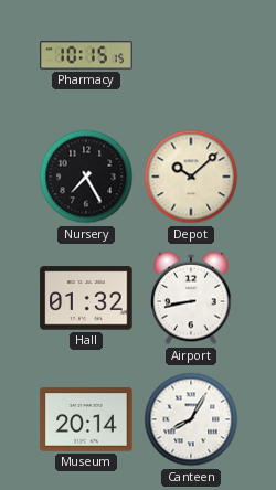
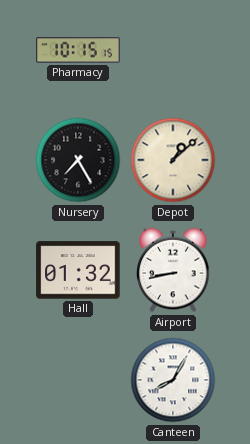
Depot: 10:08 -> 1:08 (173, 160)
Museum: 20:14 -> none (86, 419)
